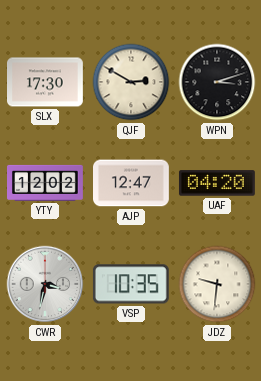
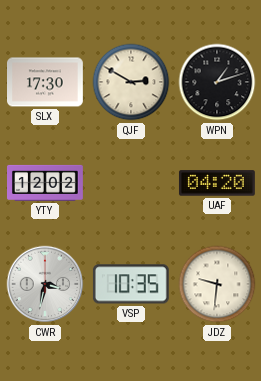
WPN: 3:12 -> 1:12 (217, 82)
AJP: 12:47 -> none (132, 183)
